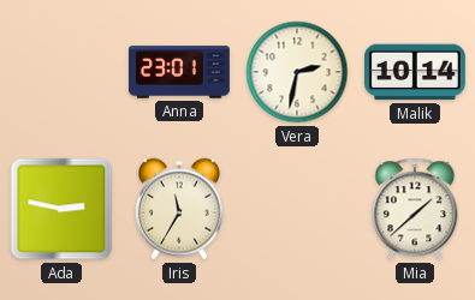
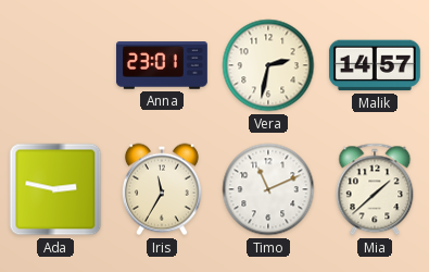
Malik: 10:14 -> 14:57 (375, 65)
Timo: none -> 11:11 (268, 189)
